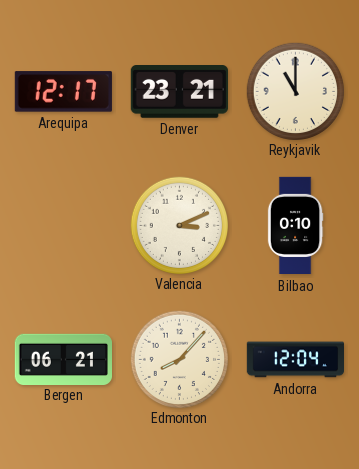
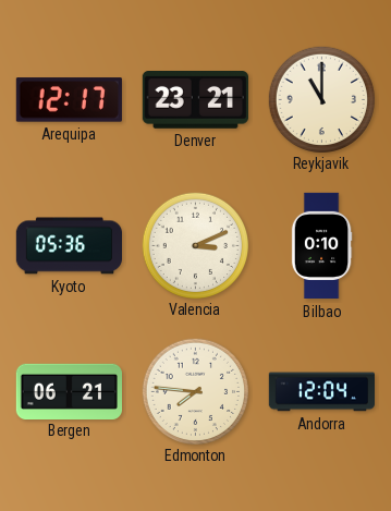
Kyoto: none -> 05:36 (69, 246)
Edmonton: 8:07 -> 7:46 (195, 391)
